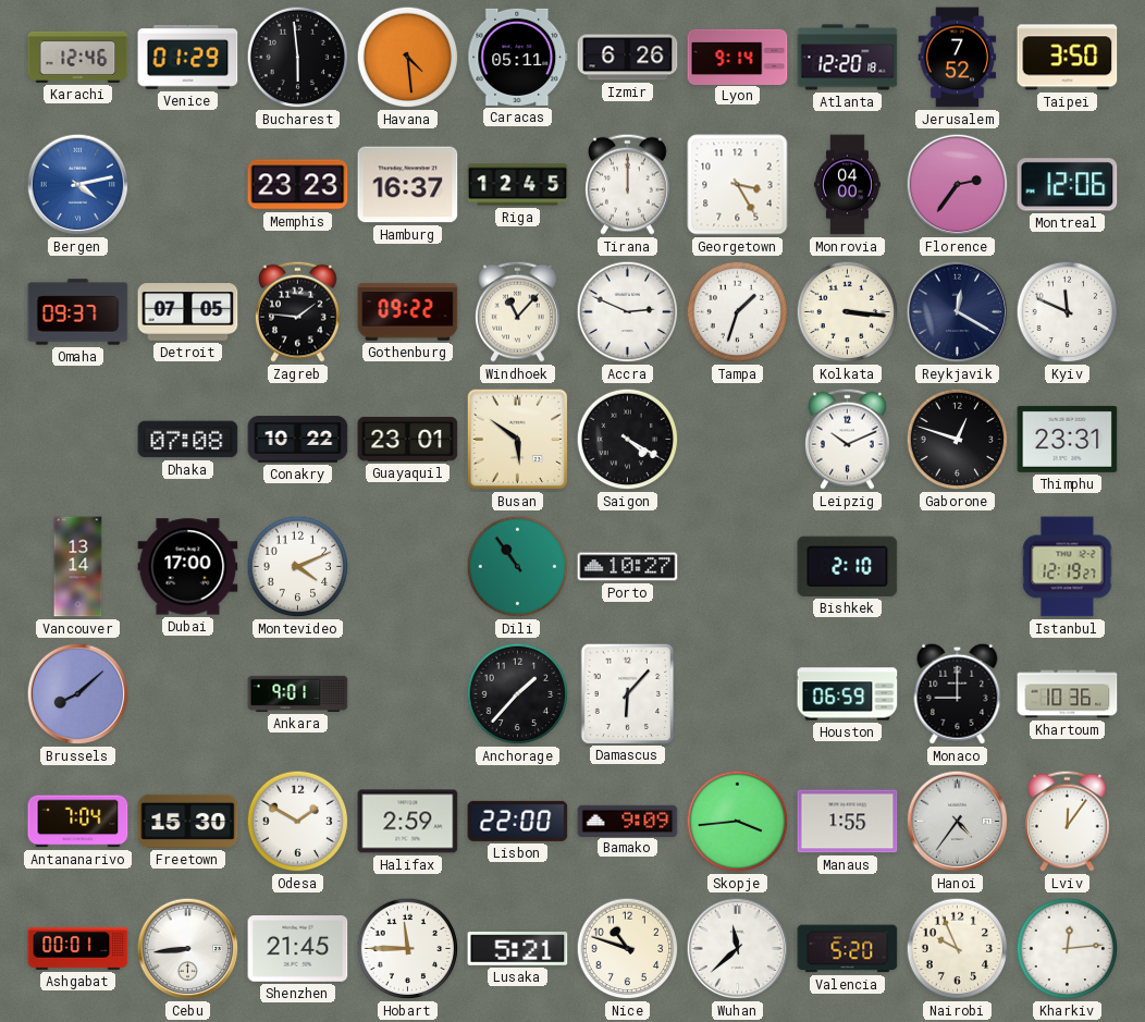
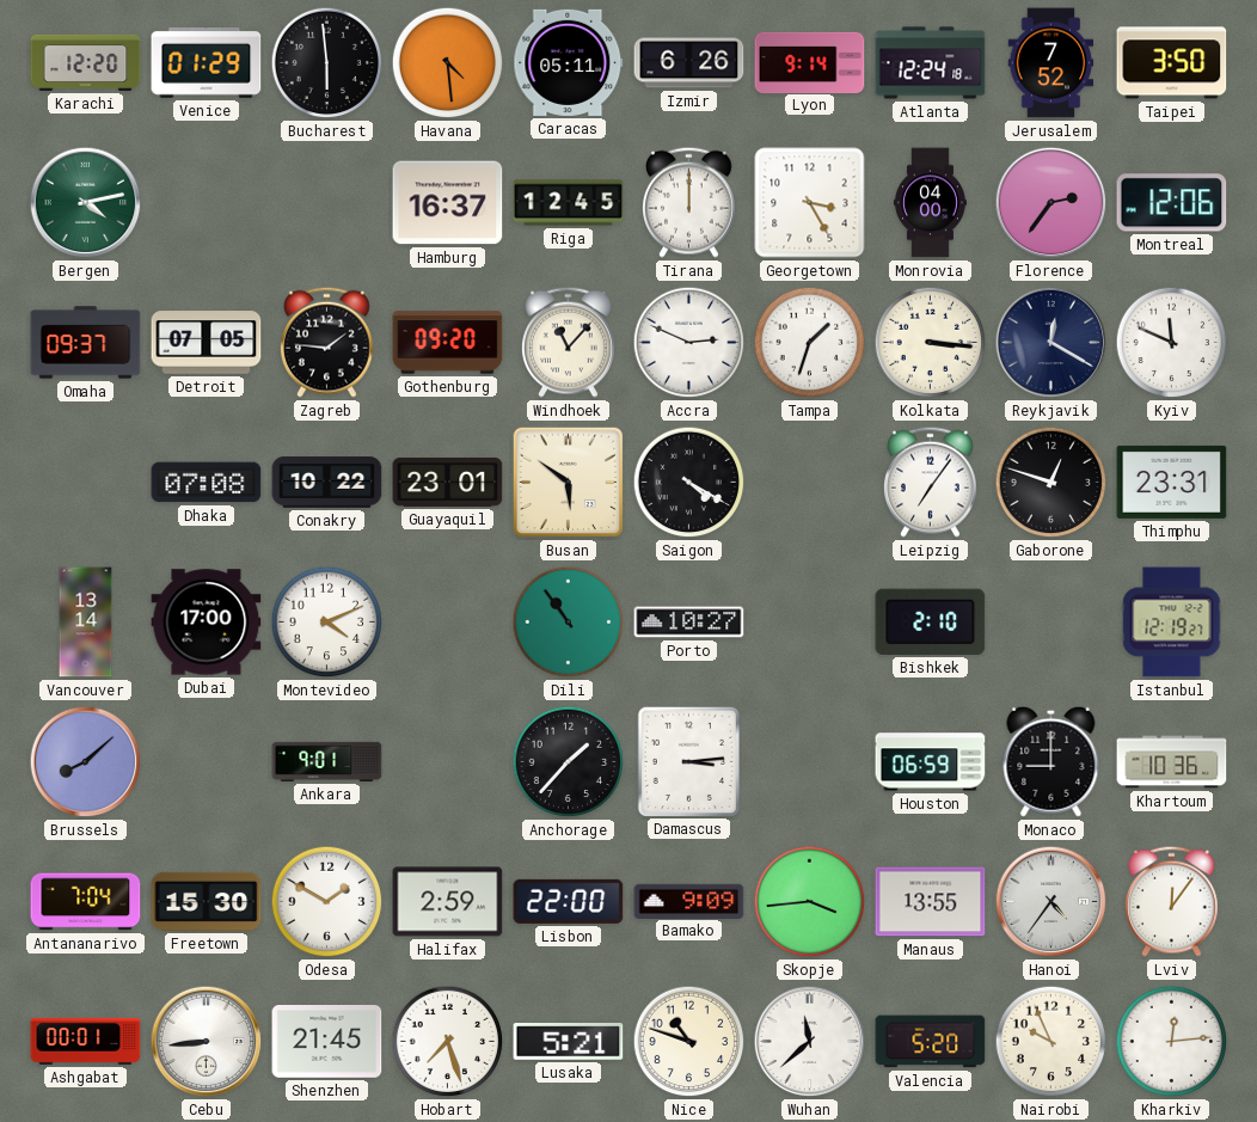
Karachi: 12:46 -> 12:20 (86, 62)
Atlanta: 12:20 -> 12:24 (931, 63)
Bergen dial: blue -> green (86, 203)
Memphis: 23:23 -> none (298, 185)
Gothenburg: 09:22 -> 09:20 (448, 343)
Leipzig: 10:11 -> 7:06 (931, 482)
Damascus: 6:07 -> 3:14 (688, 761)
Manaus: 1:55 -> 13:55 (931, 902)
Hobart: 11:45 -> 7:27 (448, 1042)
